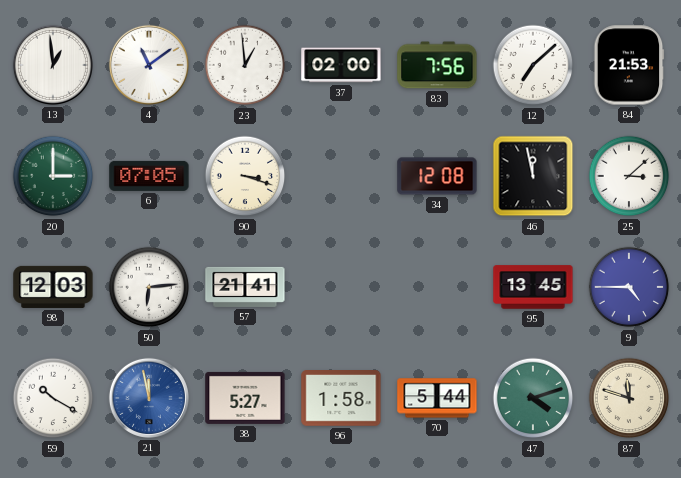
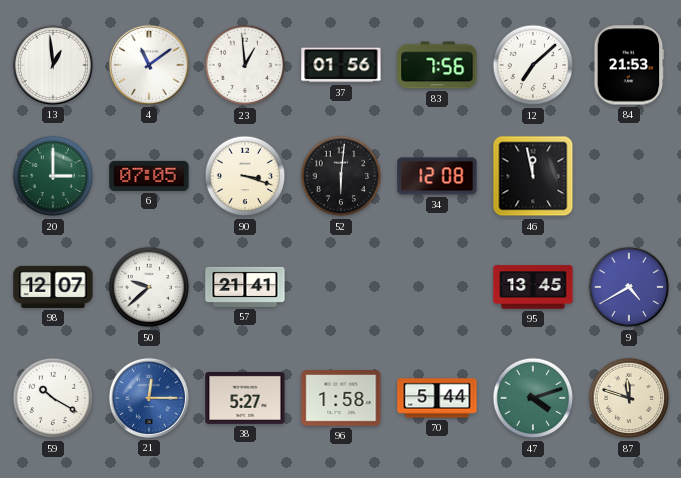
37: 02:00 -> 01:56 (341, 65)
52: none -> 6:01 (341, 176)
25: 3:08 -> none (629, 176)
98: 12:03 -> 12:07 (53, 287)
50: 6:14 -> 9:38 (149, 287)
9: 4:45 -> 4:40 (629, 287)
21: 11:58 -> 12:15 (149, 398)
